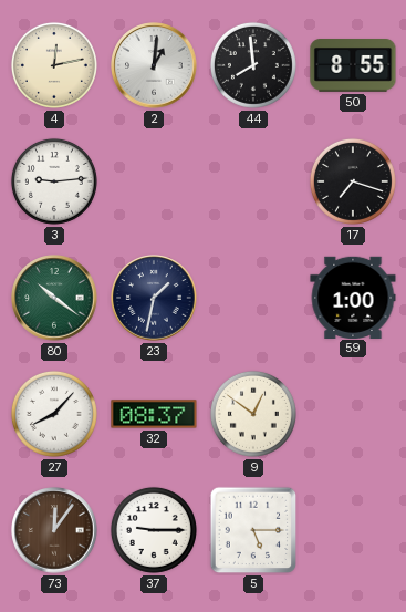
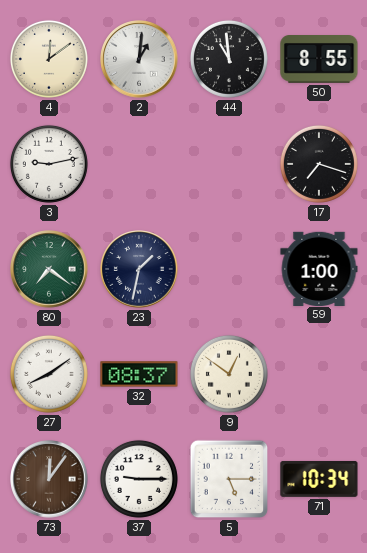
4: 12:13 -> 12:09 (49, 59)
44: 7:59 -> 10:59 (229, 59)
3: 9:14 -> 9:13 (49, 164)
80: 10:21 -> 7:21 (49, 269)
27: 8:07 -> 8:09 (49, 374)
71: none -> 10:34 (319, 479)
